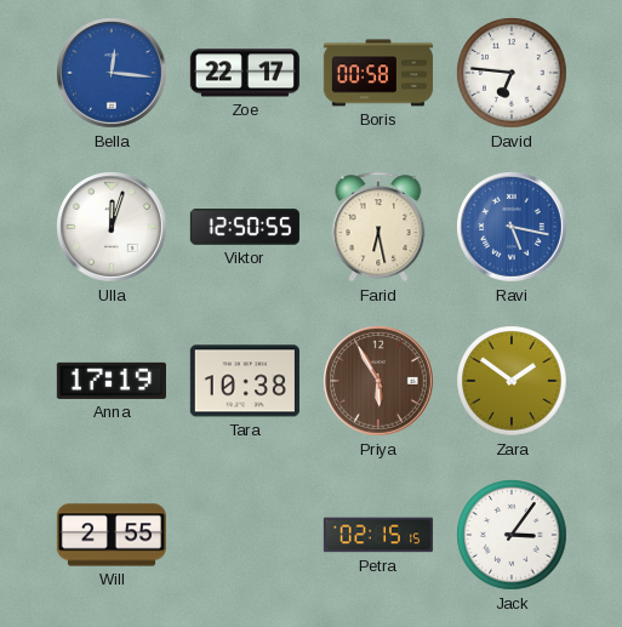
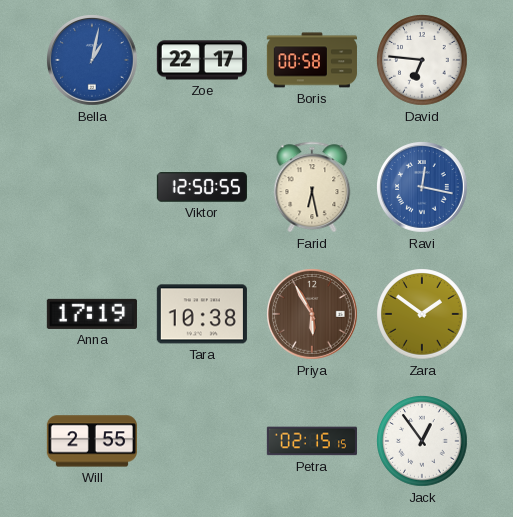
Bella: 12:16 -> 1:02 (93, 61)
Ulla: 12:03 -> none (113, 228)
Ravi: 5:17 -> 12:17 (423, 188)
Jack: 3:06 -> 12:54 (422, 441)
